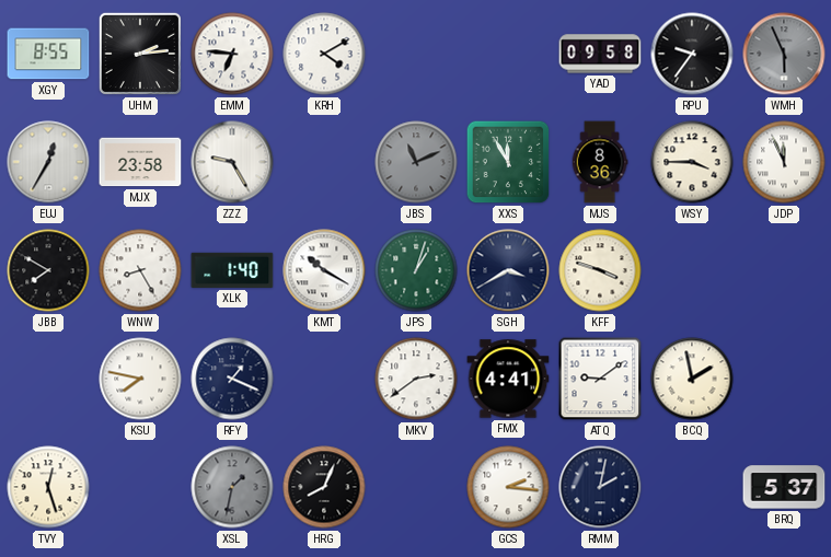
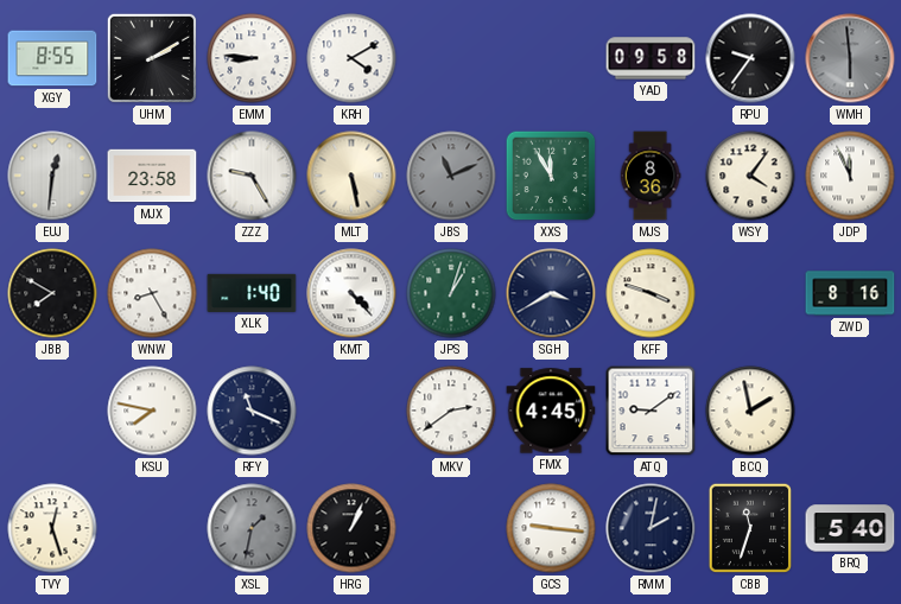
UHM: 2:14 -> 2:10 (152, 58)
EMM: 6:46 -> 8:46 (252, 58)
WMH: 5:56 -> 5:59 (850, 58)
EUJ: 12:35 -> 12:31 (52, 176)
MLT: none -> 5:28 (351, 176)
WSY: 3:45 -> 4:06 (750, 176)
KMT: 10:20 -> 4:23 (351, 293)
ZWD: none -> 8:16 (850, 293)
RFY: 1:19 -> 11:19 (252, 411)
FMX: 4:41 -> 4:45 (551, 411)
HRG: 8:04 -> 1:04 (351, 528)
GCS: 2:16 -> 9:16 (551, 528)
CBB: none -> 11:33 (750, 528)
BRQ: 5:37 -> 5:40 (850, 528)
